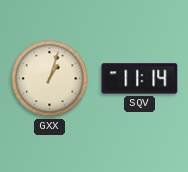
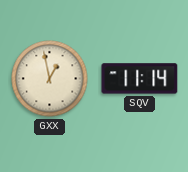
GXX: 1:03 -> 12:58 (50, 79)
